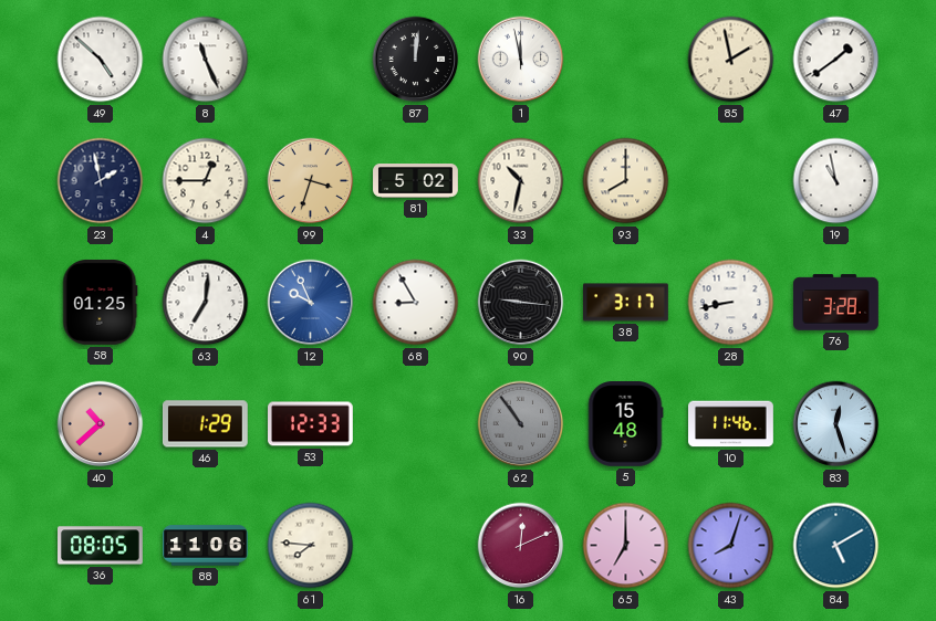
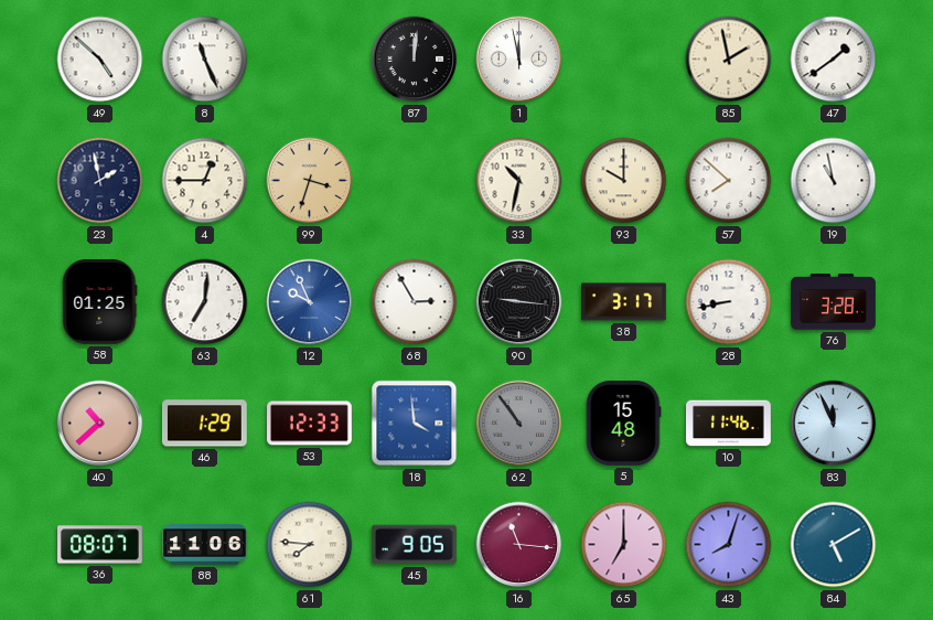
81: 5:02 -> none (416, 181)
93: 8:00 -> 10:00 (624, 181)
57: none -> 7:52 (729, 181)
68: 8:55 -> 2:55 (415, 302)
18: none -> 3:59 (415, 424)
83: 12:27 -> 11:56 (834, 424)
36: 08:05 -> 08:07 (100, 545)
45: none -> 9:05 (414, 545)
16: 12:11 -> 11:16 (519, 545)
